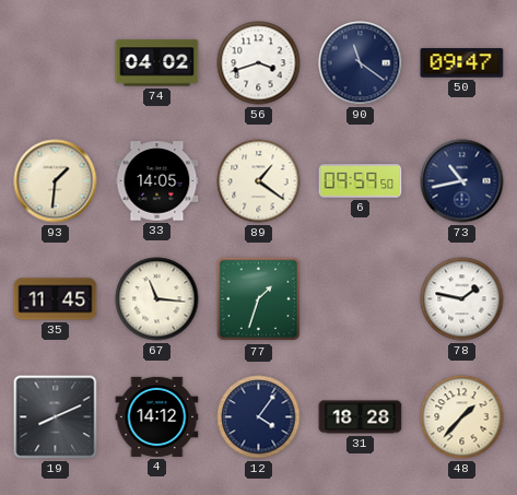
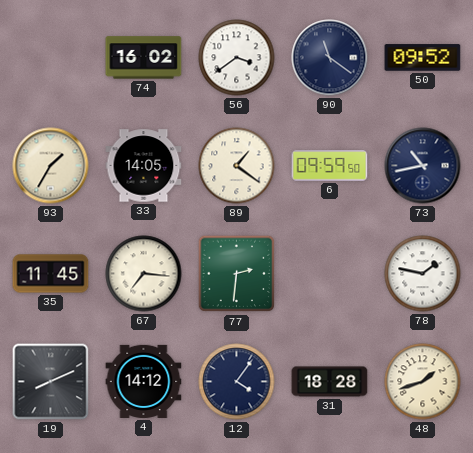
74: 04:02 -> 16:02 (144, 58)
56: 3:42 -> 3:39 (237, 58)
50: 09:47 -> 09:52 (423, 58)
93: 1:31 -> 1:35 (51, 166)
67: 11:16 -> 7:16 (144, 274)
77: 1:33 -> 2:31 (237, 274)
48: 1:37 -> 1:42 (423, 382)
